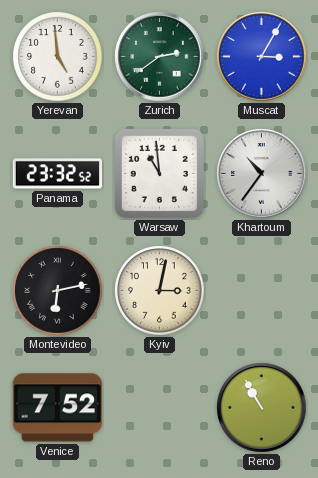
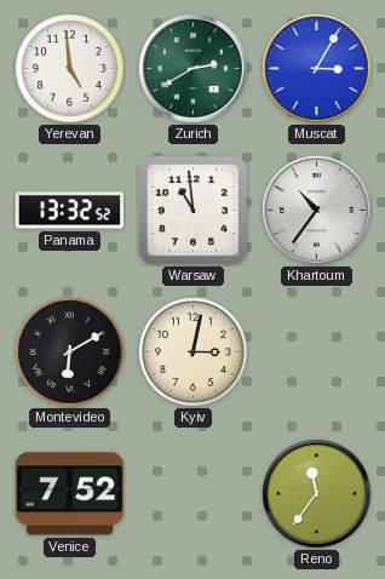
Zurich: 2:39 -> 2:40 (194, 69)
Panama: 23:32 -> 13:32 (69, 211)
Montevideo: 6:13 -> 6:10 (70, 352)
Reno: 10:55 -> 11:36 (317, 494)
